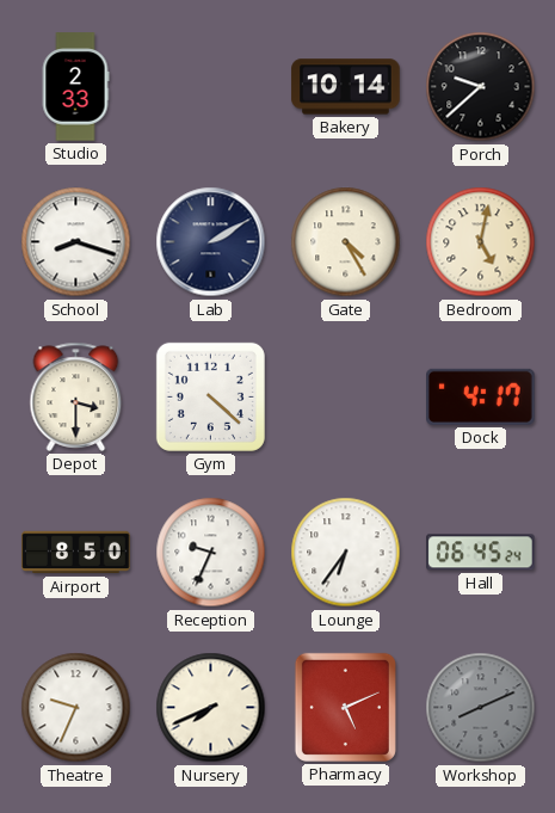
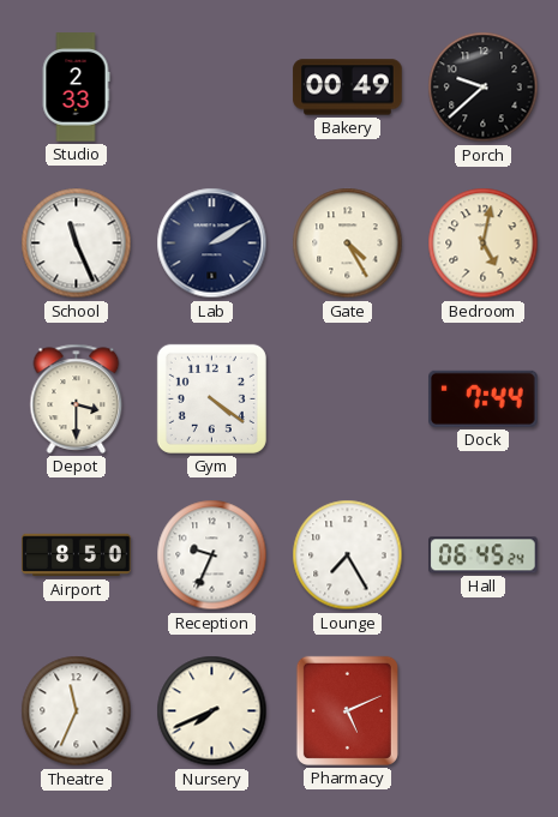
Bakery: 10:14 -> 00:49 (348, 88)
School: 8:18 -> 11:26 (77, 244)
Gym: 4:22 -> 4:21 (211, 398)
Dock: 4:17 -> 7:44 (484, 398)
Lounge: 6:36 -> 7:25 (348, 555)
Theatre: 9:34 -> 11:34 (77, 711)
Workshop: 8:11 -> none (481, 708)
